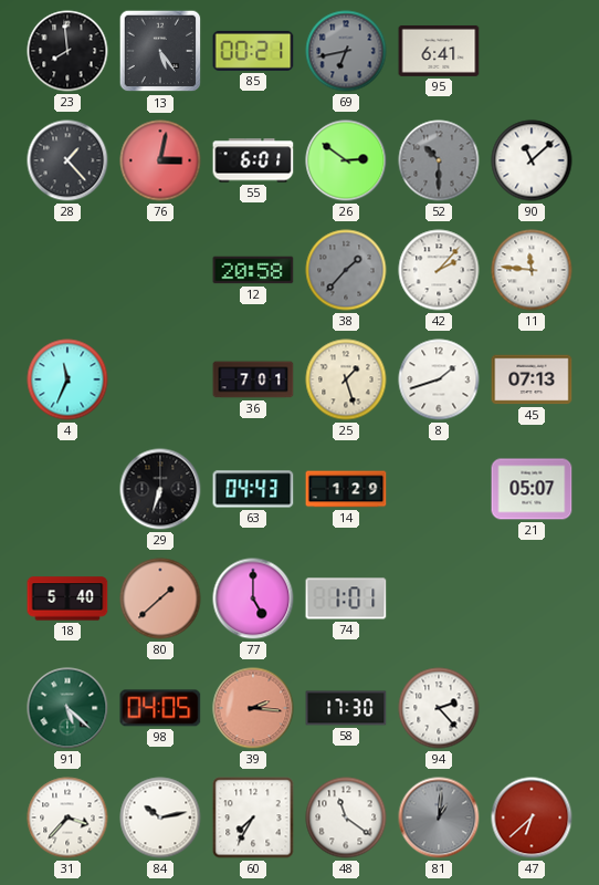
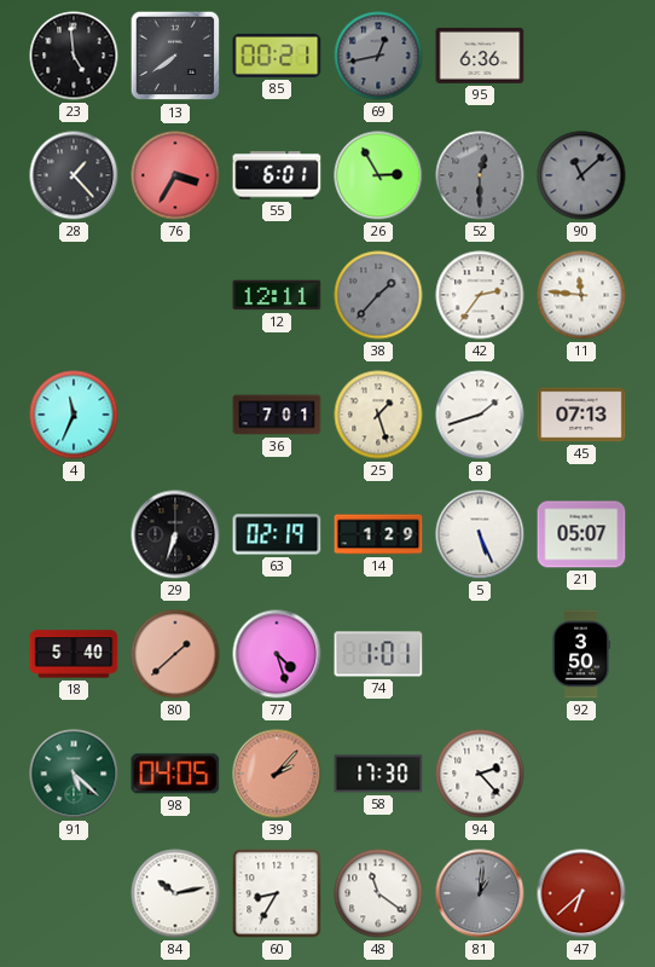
23: 7:59 -> 4:59 (74, 56)
13: 5:24 -> 7:39 (175, 56)
69: 6:43 -> 12:43 (378, 56)
95: 6:41 -> 6:36 (480, 56)
76: 3:02 -> 3:35 (175, 175)
26: 2:51 -> 2:55 (378, 175)
52: 10:30 -> 12:30 (480, 175)
90 dial: white -> grey (581, 175)
12: 20:58 -> 12:11 (277, 295)
42: 2:07 -> 2:36 (480, 295)
63: 04:43 -> 02:19 (277, 534)
5: none -> 5:26 (480, 534)
77: 5:00 -> 4:27 (277, 654)
92: none -> 3:50 (581, 654)
39: 2:16 -> 2:07 (277, 774)
31: 3:37 -> none (67, 818)
60: 7:35 -> 8:35 (277, 893)
